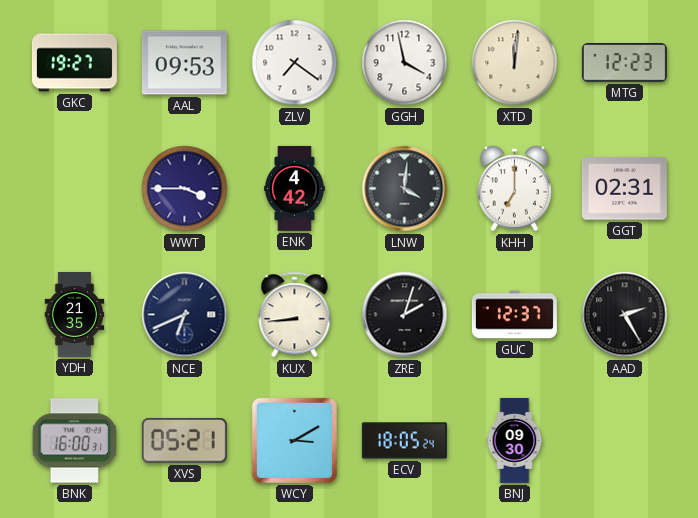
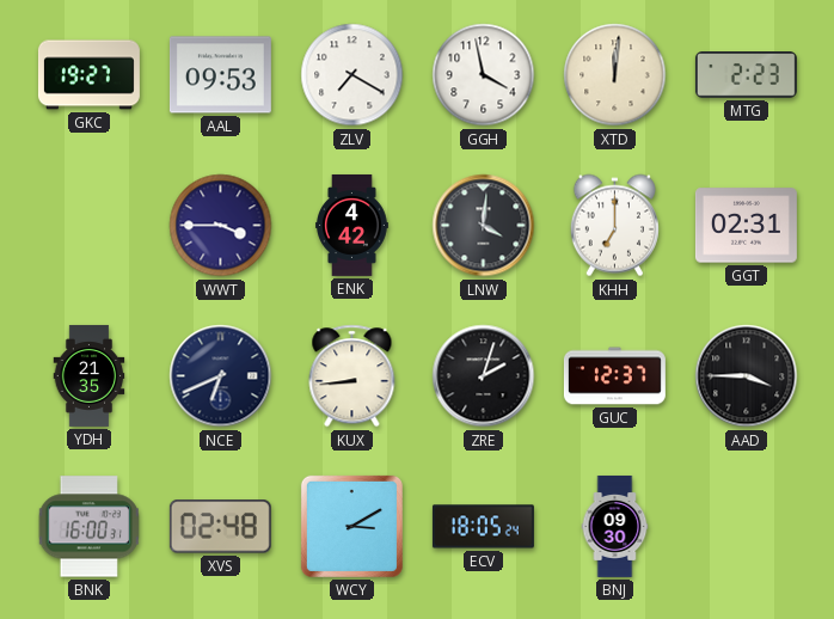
ZLV: 7:21 -> 7:20 (352, 75)
MTG: 12:23 -> 2:23 (746, 75)
AAD: 2:25 -> 3:45 (747, 376)
XVS: 05:21 -> 02:48 (220, 527)
